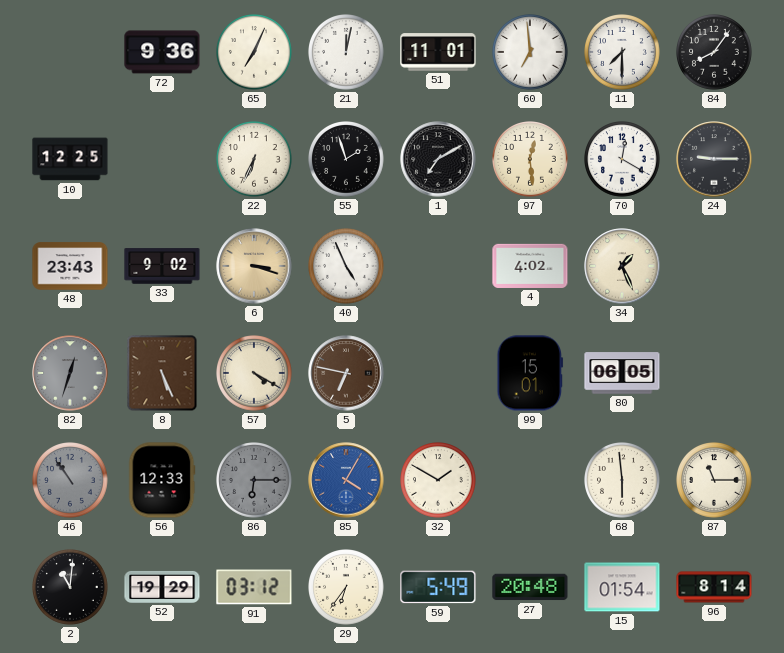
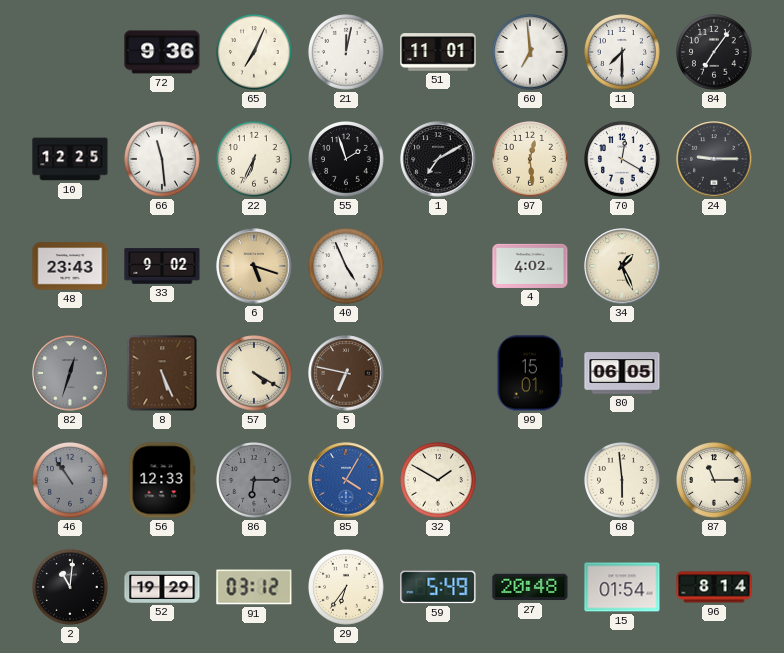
84: 8:06 -> 7:06 (715, 53)
66: none -> 11:29 (163, 160)
6: 3:18 -> 5:18 (254, 266)
